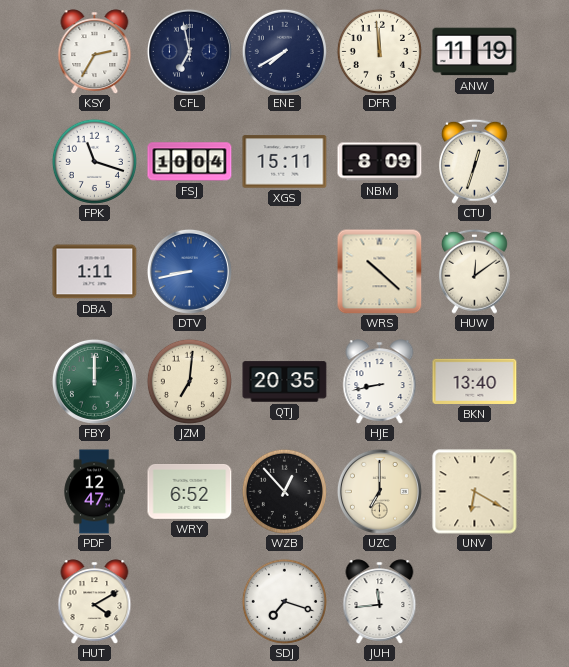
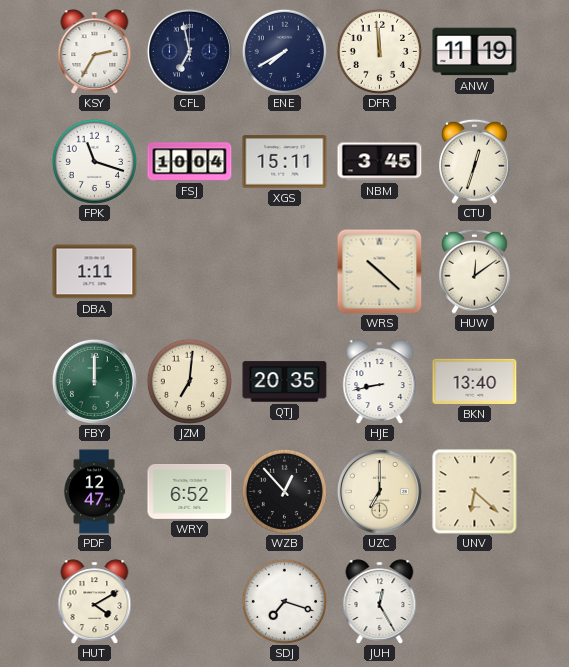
NBM: 8:09 -> 3:45 (380, 162)
DTV: 8:43 -> none (189, 271)
UNV: 6:20 -> 6:22 (475, 492)
JUH: 11:44 -> 12:25 (380, 601)
